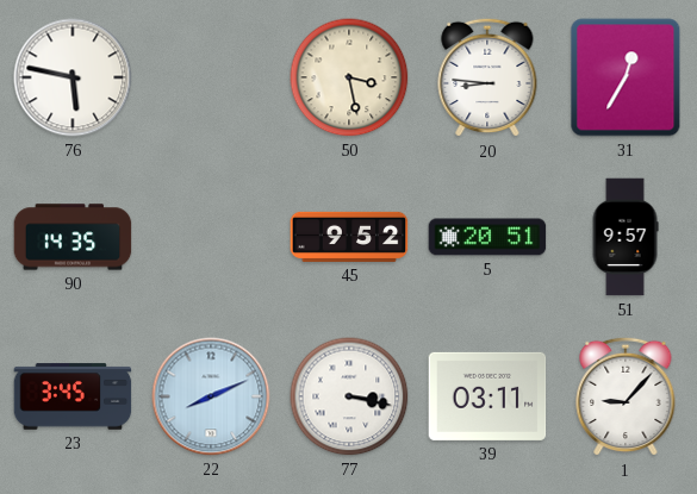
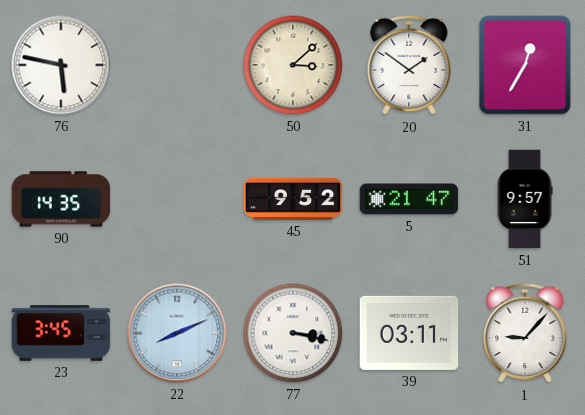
50: 3:28 -> 3:08 (293, 65)
20: 8:46 -> 1:51 (409, 65)
5: 20:51 -> 21:47 (409, 199)
